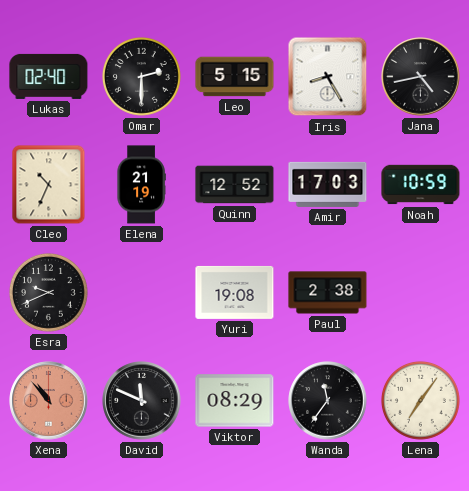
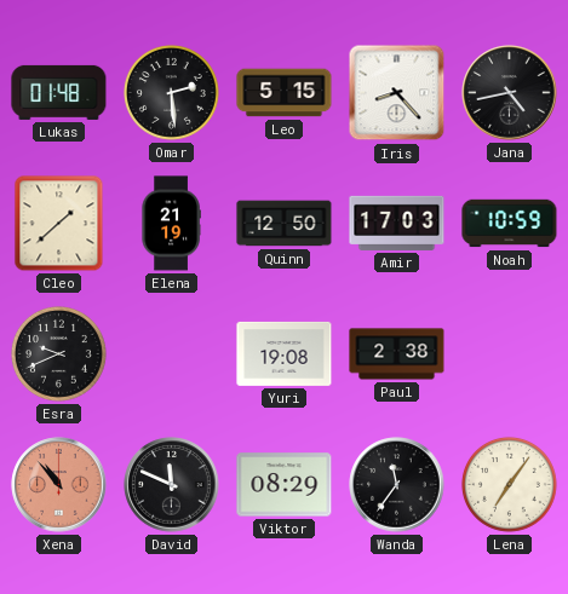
Lukas: 02:40 -> 01:48 (59, 92)
Omar: 2:30 -> 2:29 (171, 92)
Iris: 8:25 -> 8:23 (397, 93)
Cleo: 10:34 -> 1:38 (59, 224)
Quinn: 12:52 -> 12:50 (285, 224)
